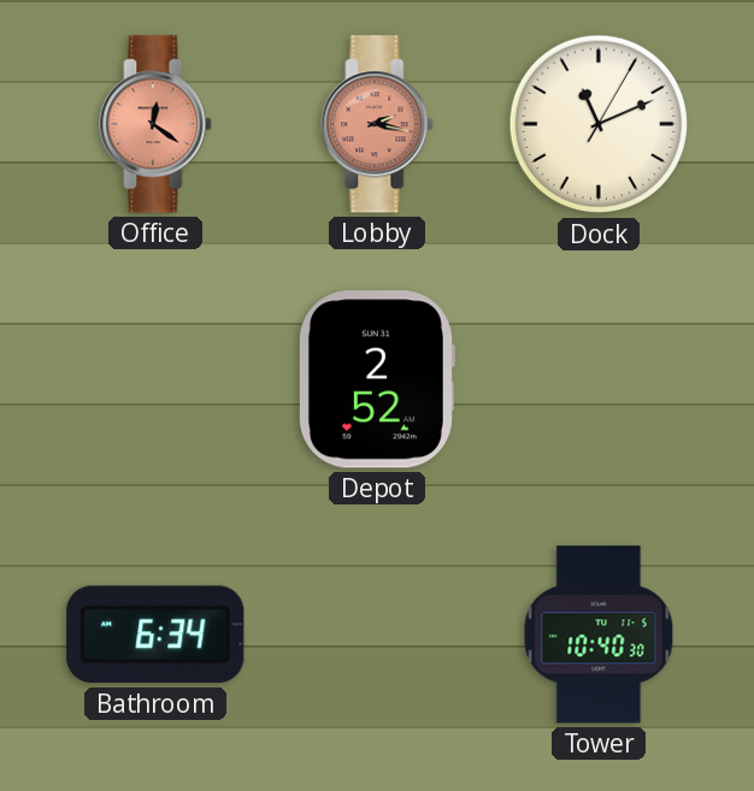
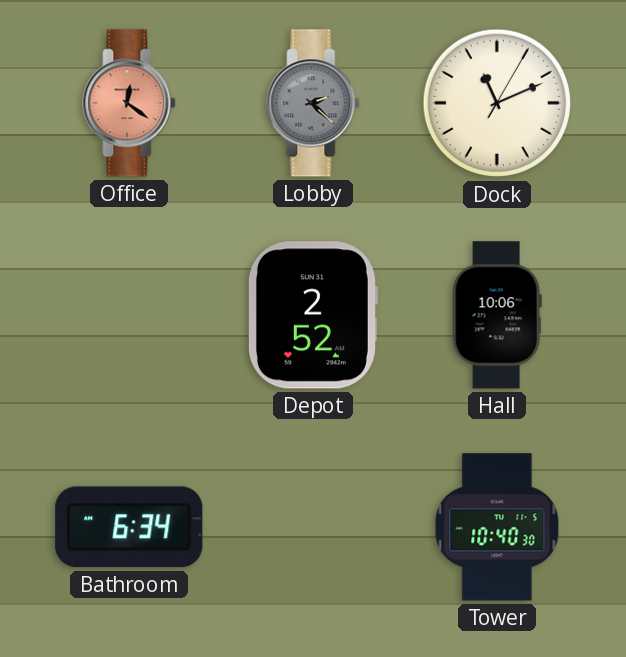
Lobby: 2:17 -> 2:22 (313, 103)
Lobby dial: salmon -> grey (313, 103)
Hall: none -> 10:06 (497, 315)
